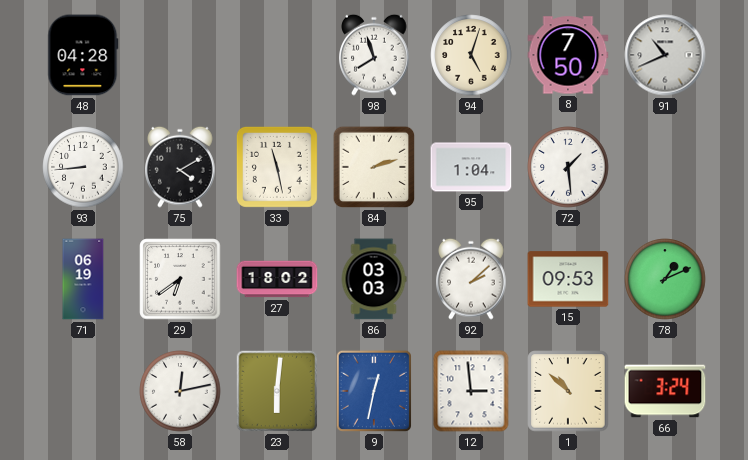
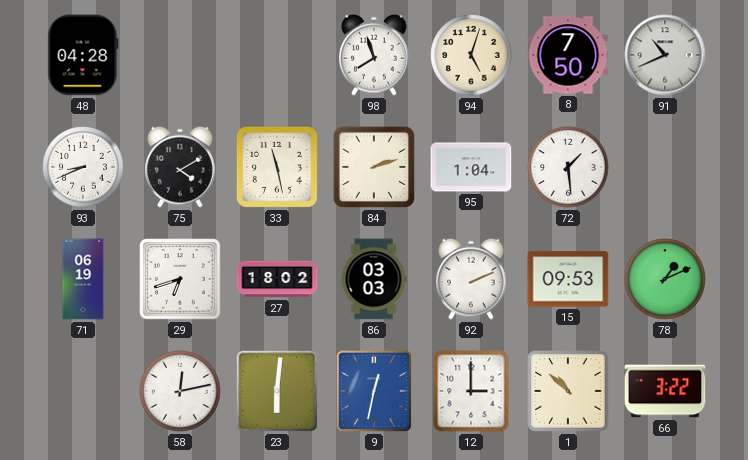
93: 8:44 -> 8:41 (83, 167)
29: 6:39 -> 6:42 (180, 279)
92: 2:08 -> 2:11 (471, 279)
12: 2:59 -> 3:00 (471, 391)
66: 3:24 -> 3:22 (665, 391)
